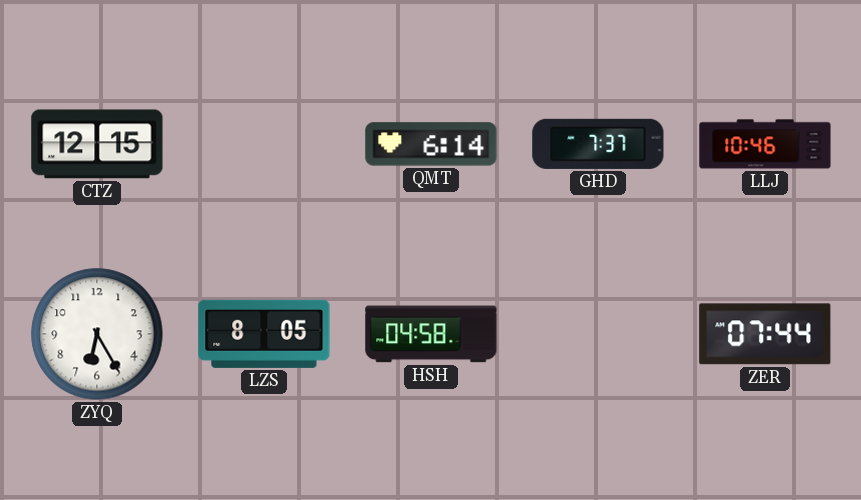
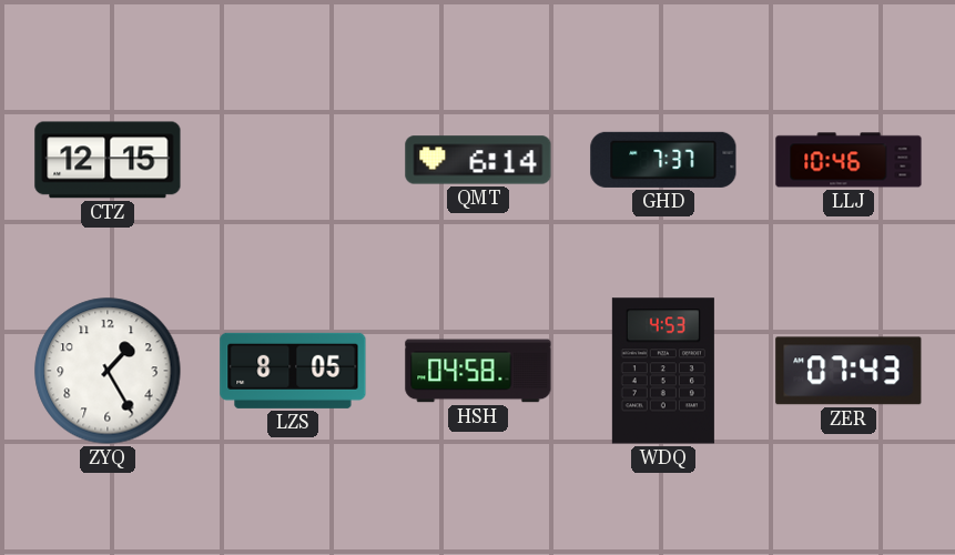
ZYQ: 6:25 -> 1:25 (108, 371)
WDQ: none -> 4:53 (663, 371)
ZER: 07:44 -> 07:43 (849, 371)
